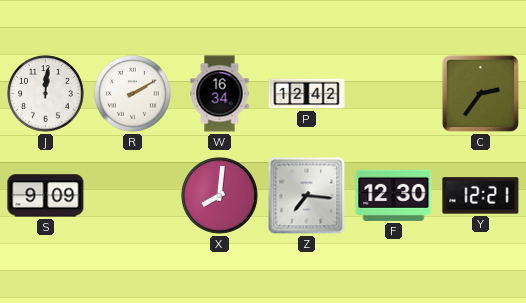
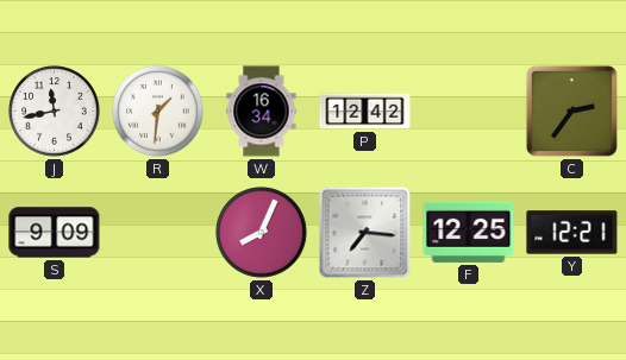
J: 12:01 -> 11:43 (55, 112)
R: 2:10 -> 1:31 (158, 112)
X: 8:01 -> 8:04 (262, 233)
F: 12:30 -> 12:25 (469, 232)
